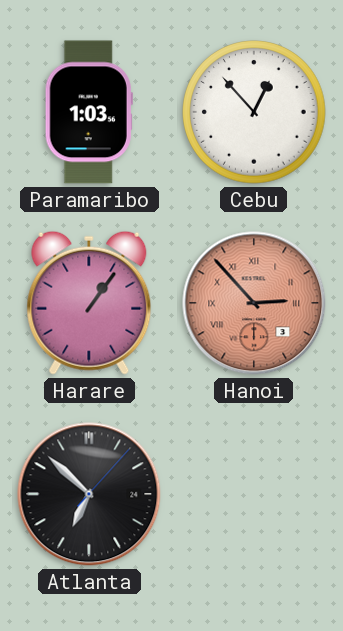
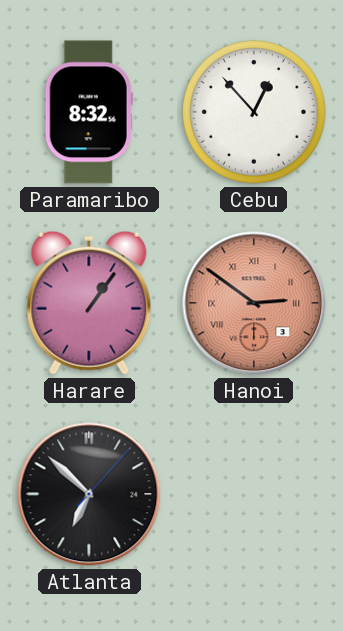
Paramaribo: 1:03 -> 8:32 (89, 112)
Hanoi: 2:53 -> 2:51 (254, 303)
